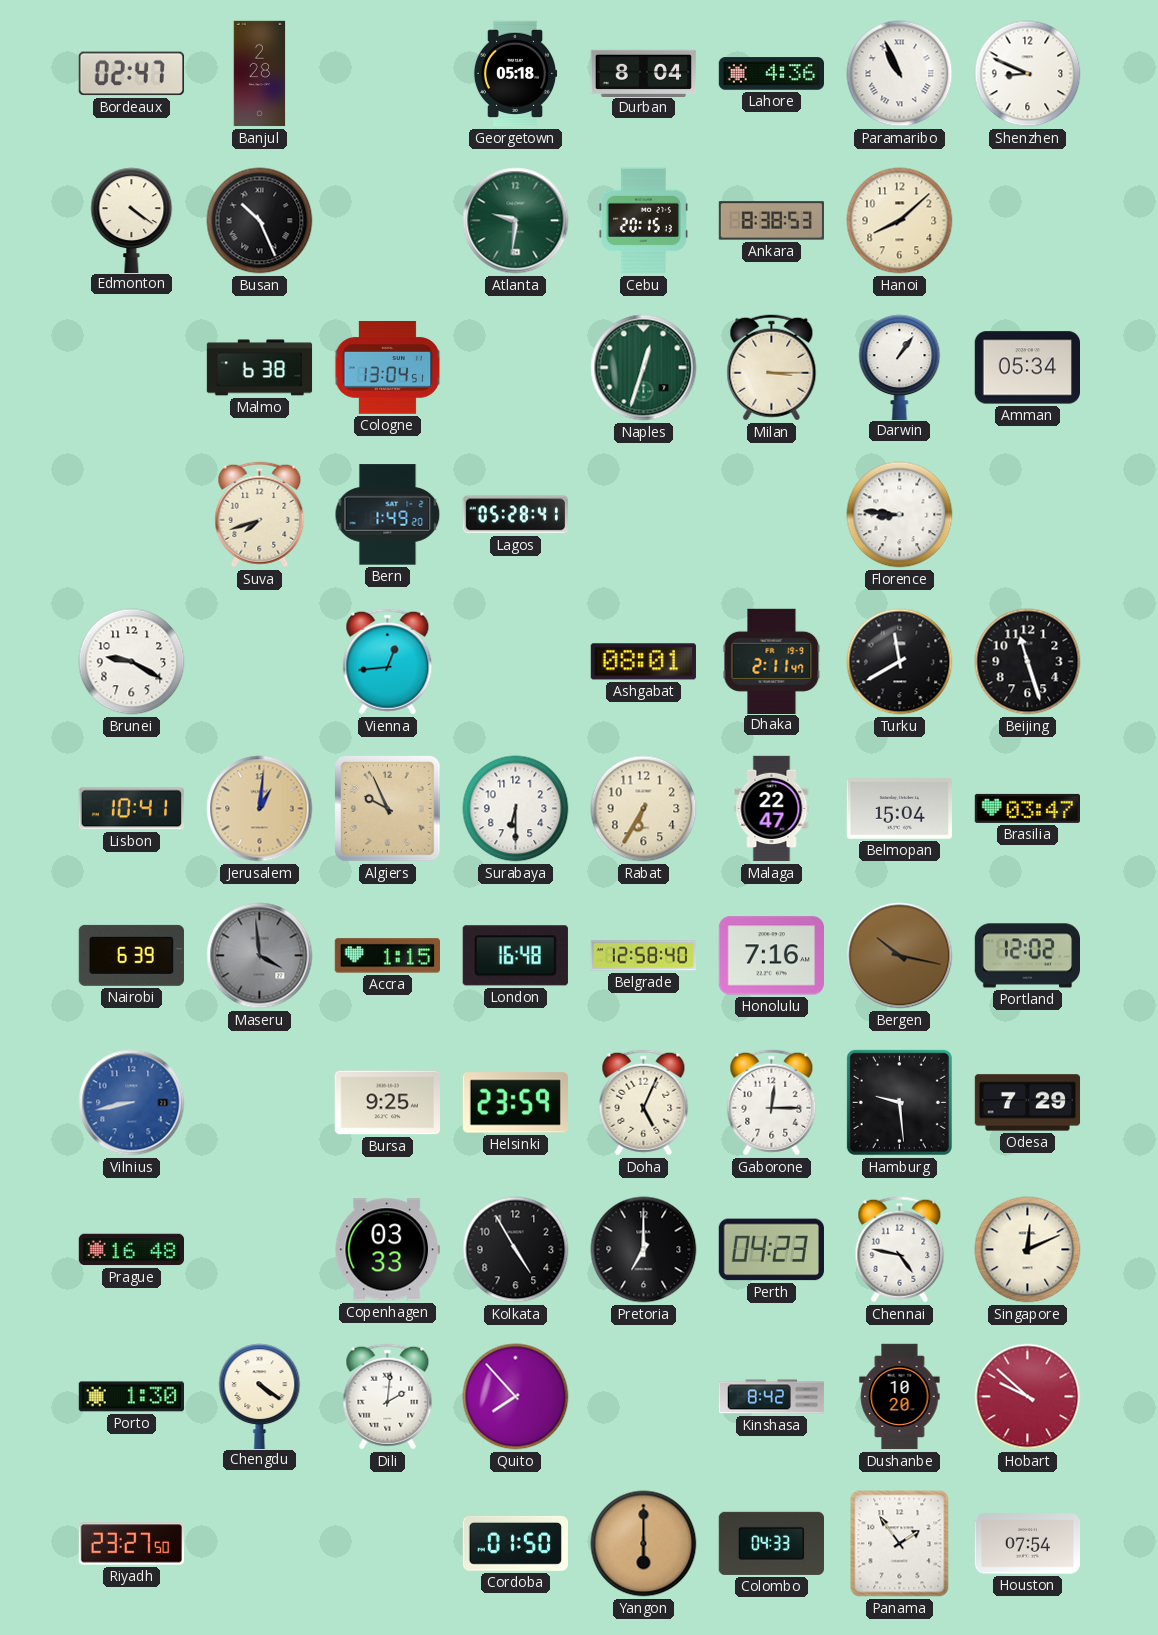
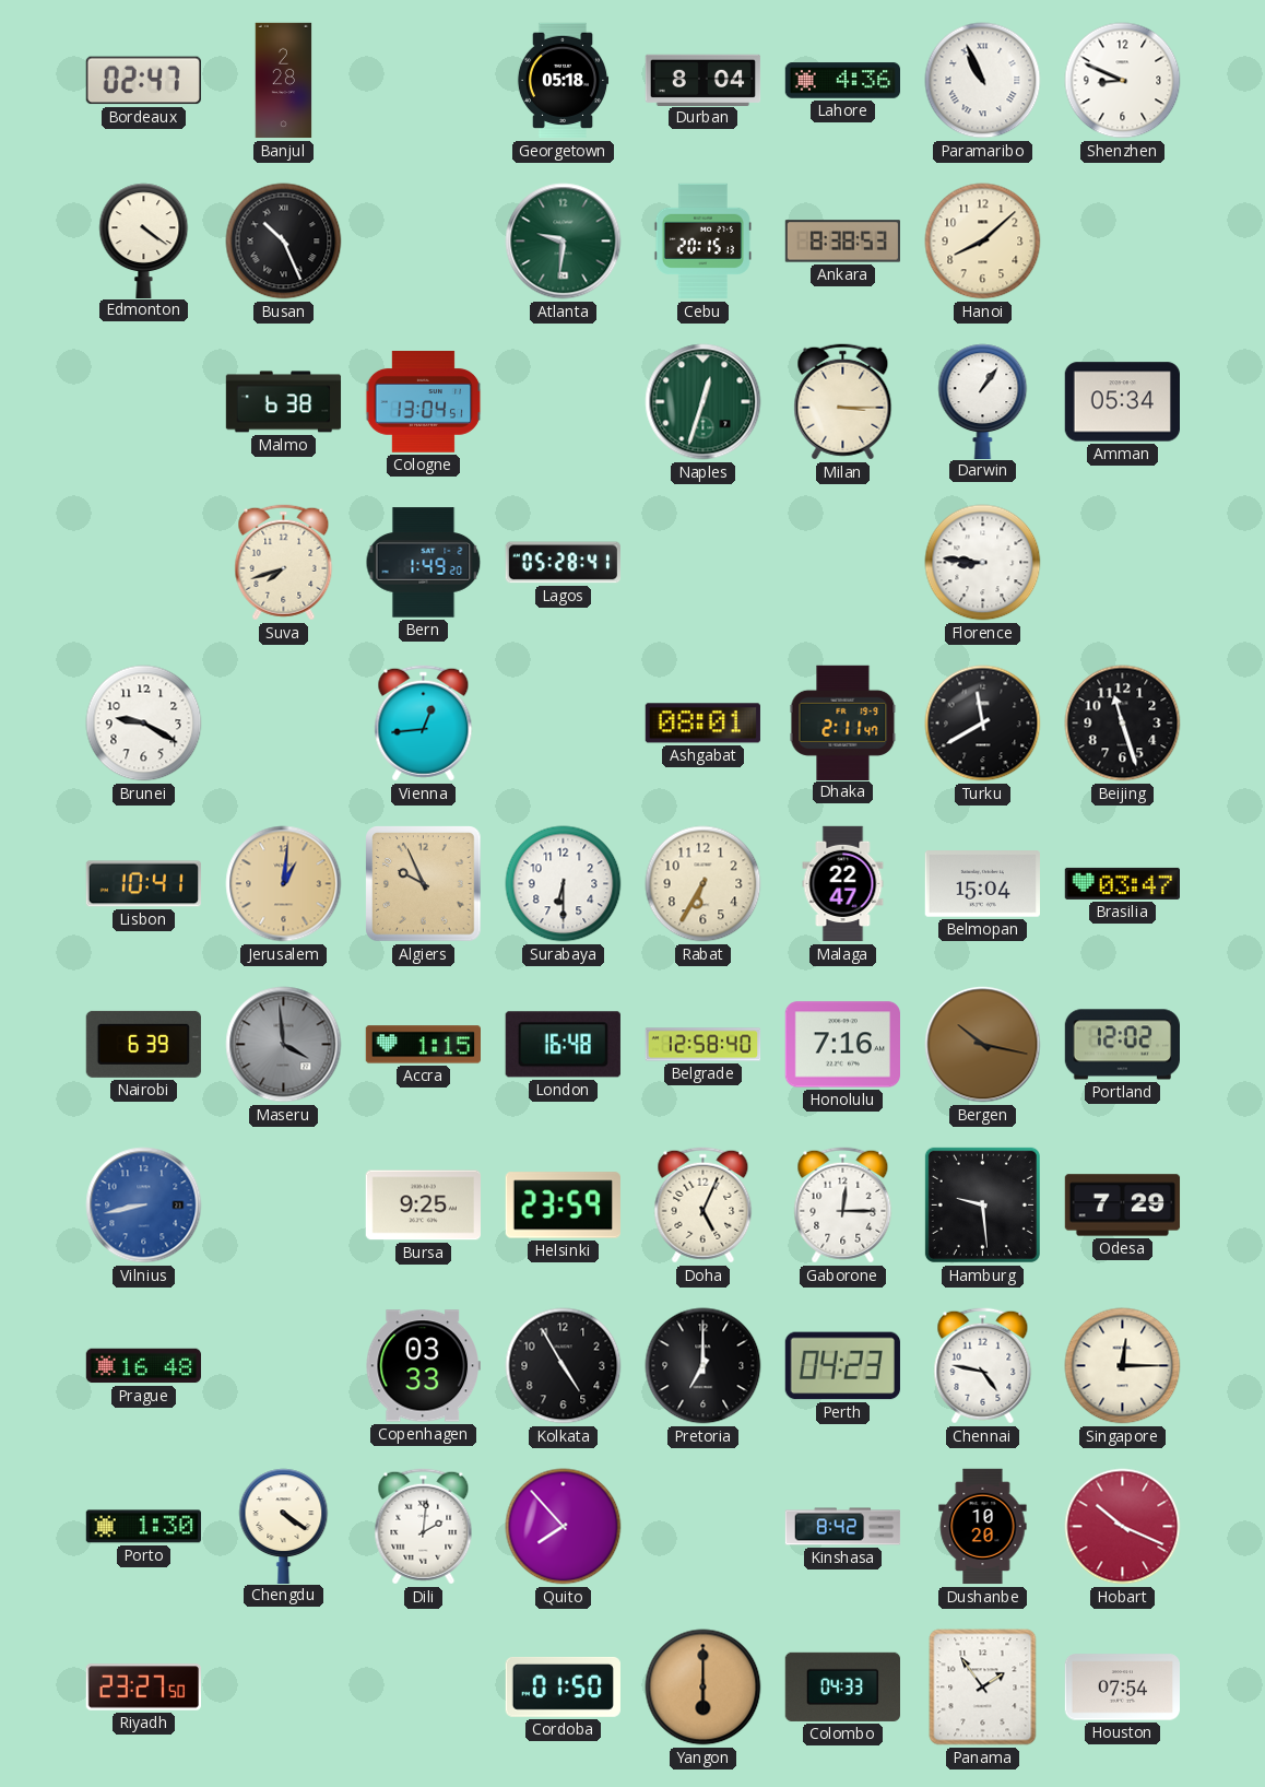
Singapore: 12:11 -> 12:15 (1123, 1366)
Hobart: 9:52 -> 10:19 (1123, 1527)
